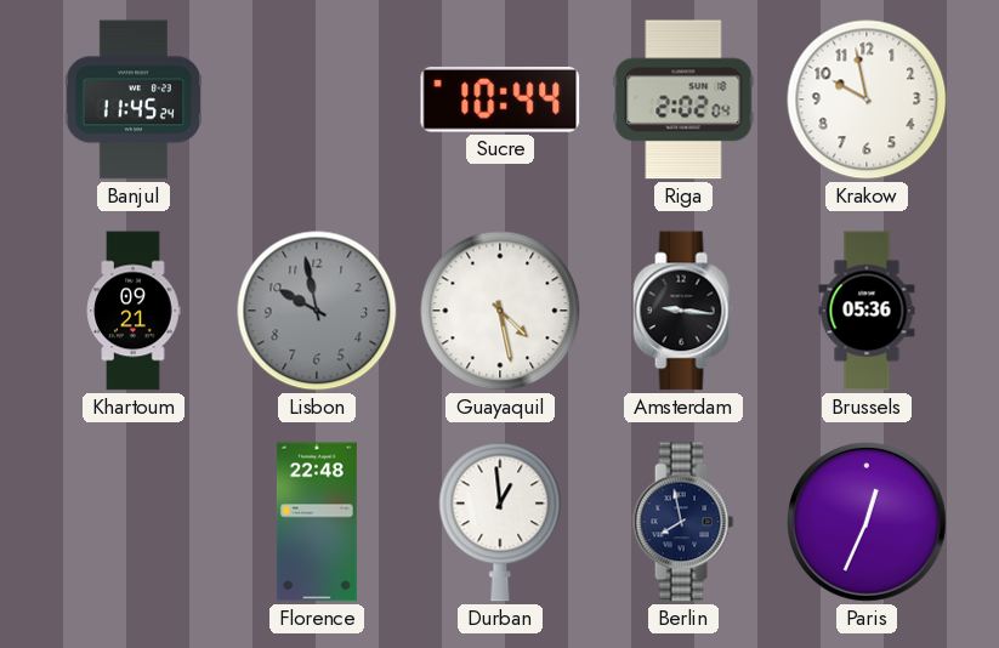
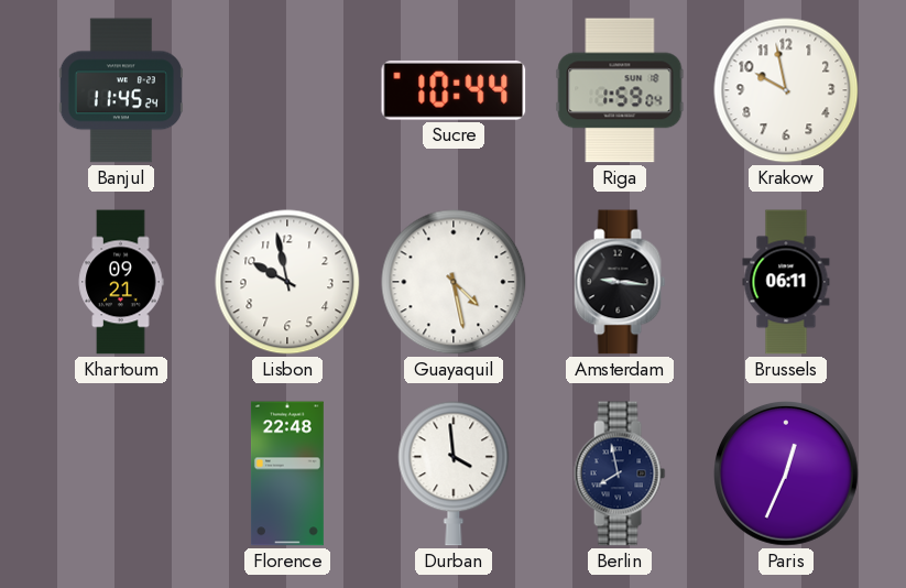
Riga: 2:02 -> 1:59 (620, 90)
Lisbon dial: grey -> white (287, 282)
Brussels: 05:36 -> 06:11 (786, 282)
Durban: 12:59 -> 3:59 (454, 473)
